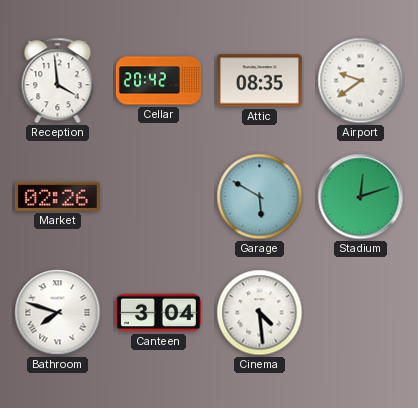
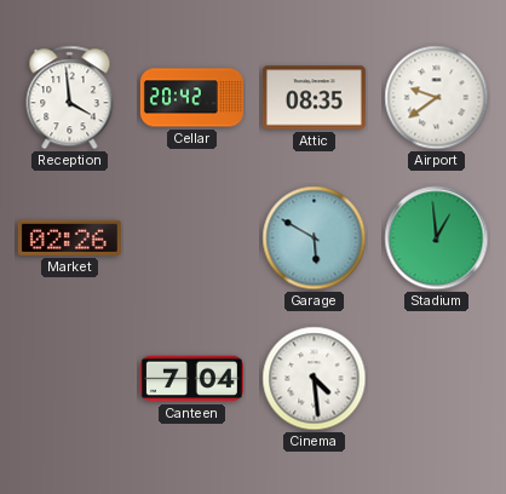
Stadium: 12:12 -> 12:59 (437, 239)
Bathroom: 7:48 -> none (58, 313)
Canteen: 3:04 -> 7:04 (191, 379)
